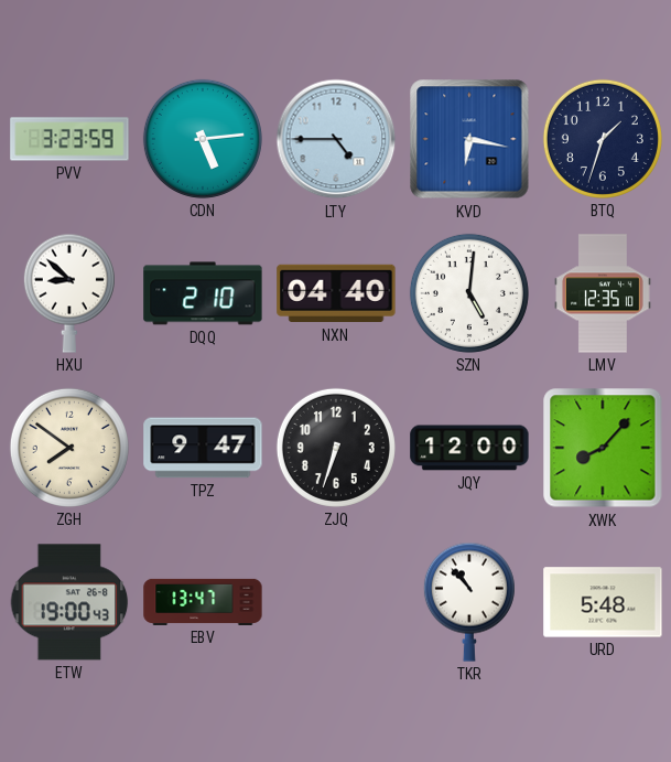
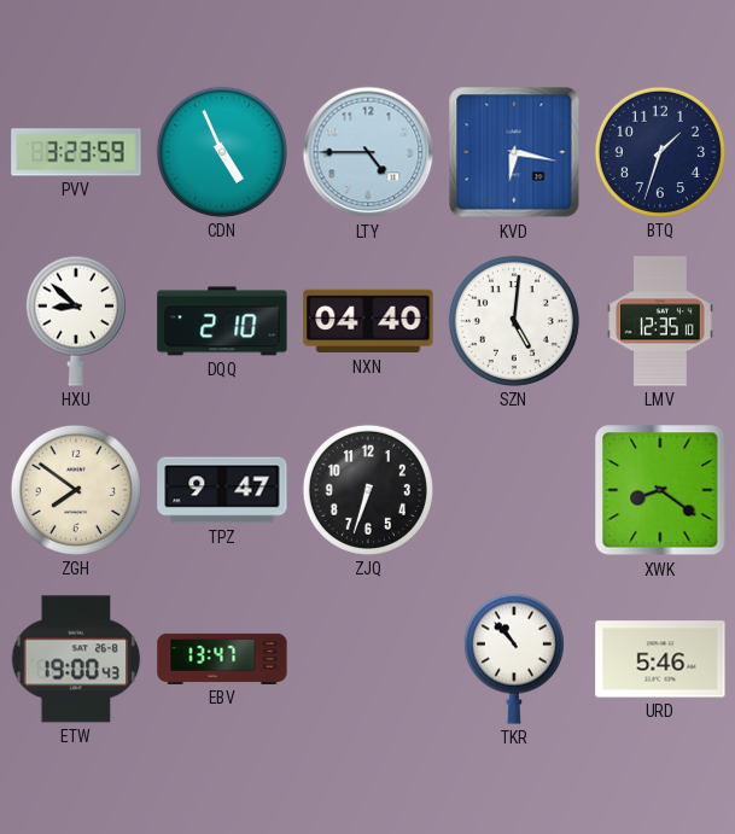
CDN: 5:14 -> 4:56 (222, 152)
JQY: 12:00 -> none (469, 448)
XWK: 8:07 -> 8:21 (660, 490)
URD: 5:48 -> 5:46 (660, 659)
